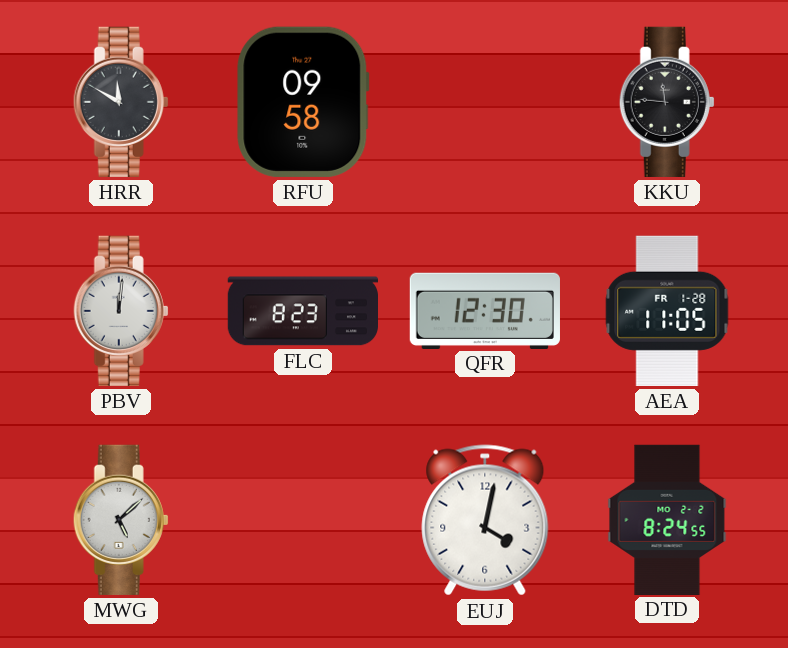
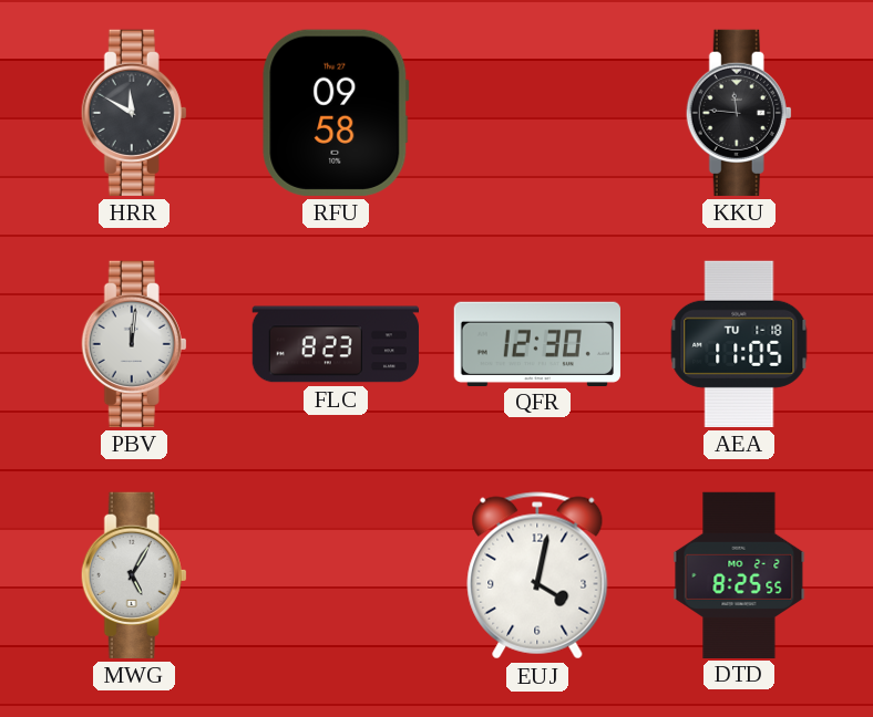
AEA date: FR 1-28 -> TU 1-18 (739, 344)
MWG: 5:08 -> 5:05 (134, 575)
DTD: 8:24 -> 8:25 (739, 574)
